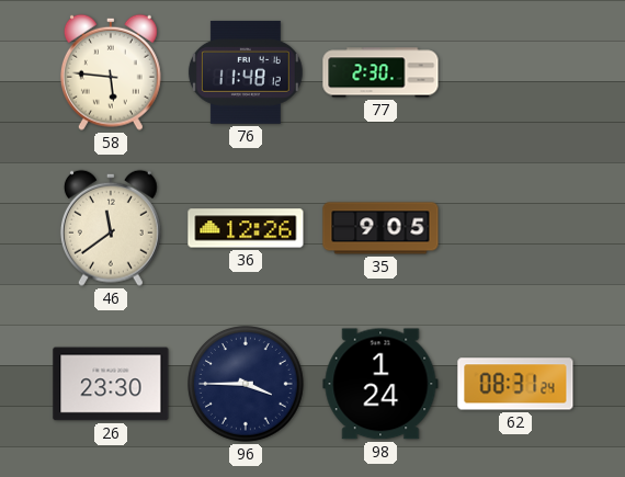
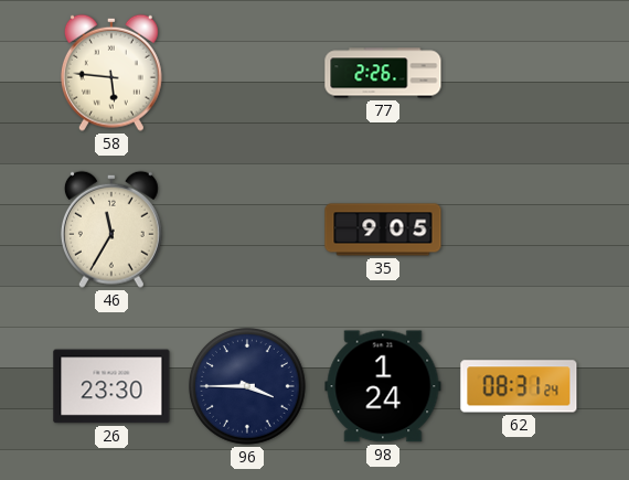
76: 11:48 -> none (246, 72)
77: 2:30 -> 2:26 (383, 73)
46: 11:39 -> 11:35 (111, 230)
36: 12:26 -> none (246, 228)
